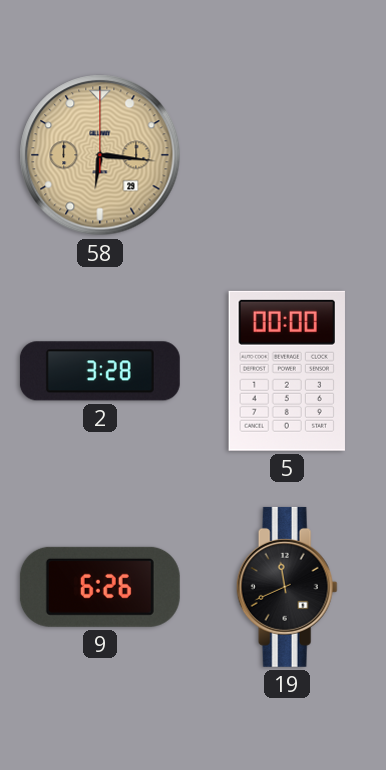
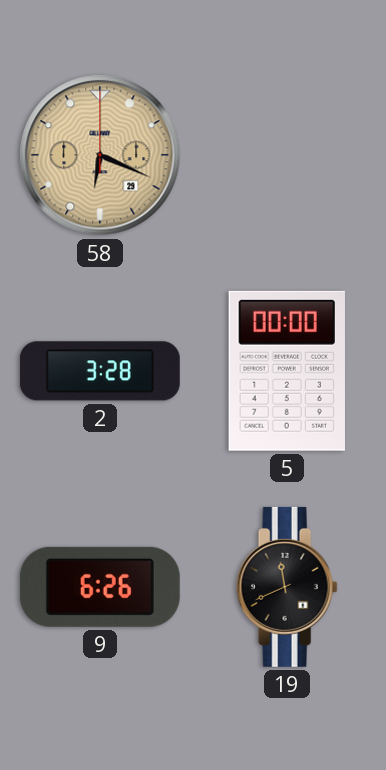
58: 6:16 -> 6:19 (100, 155)
